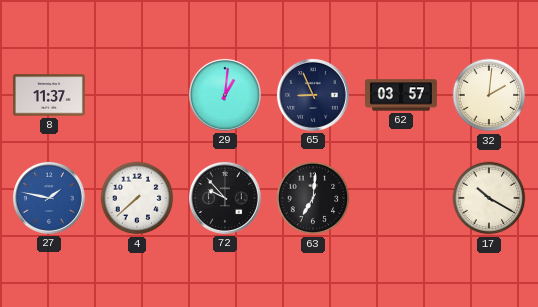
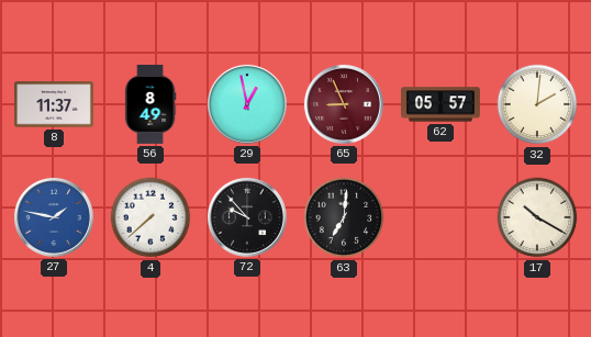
56: none -> 8:49 (150, 104)
29: 1:01 -> 12:58 (247, 104)
65 dial: navy -> burgundy (344, 104)
62: 03:57 -> 05:57 (442, 104)
